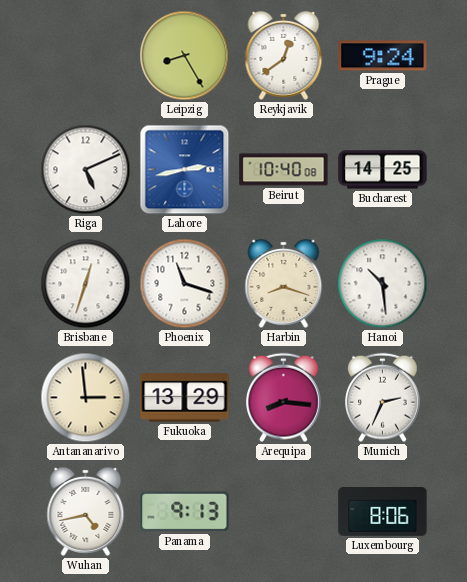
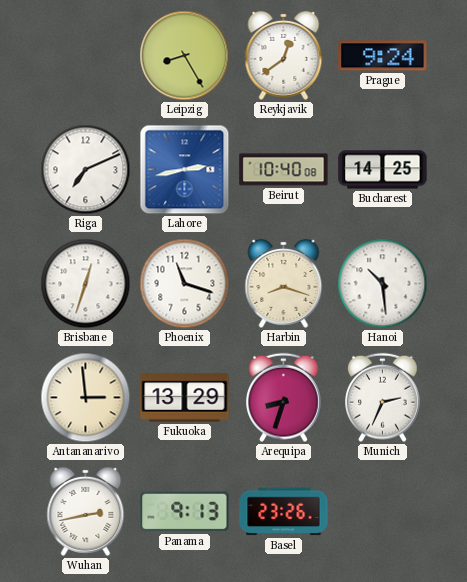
Riga: 5:11 -> 7:11 (86, 170)
Arequipa: 8:16 -> 8:33 (284, 398)
Wuhan: 4:43 -> 2:43 (86, 511)
Basel: none -> 23:26 (284, 512)
Luxembourg: 8:06 -> none (383, 512)
